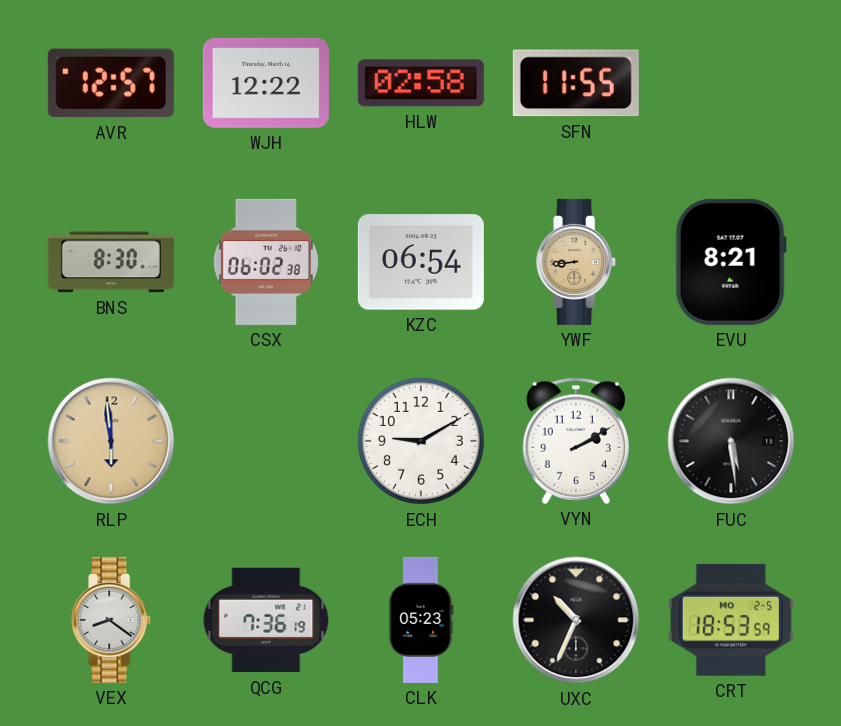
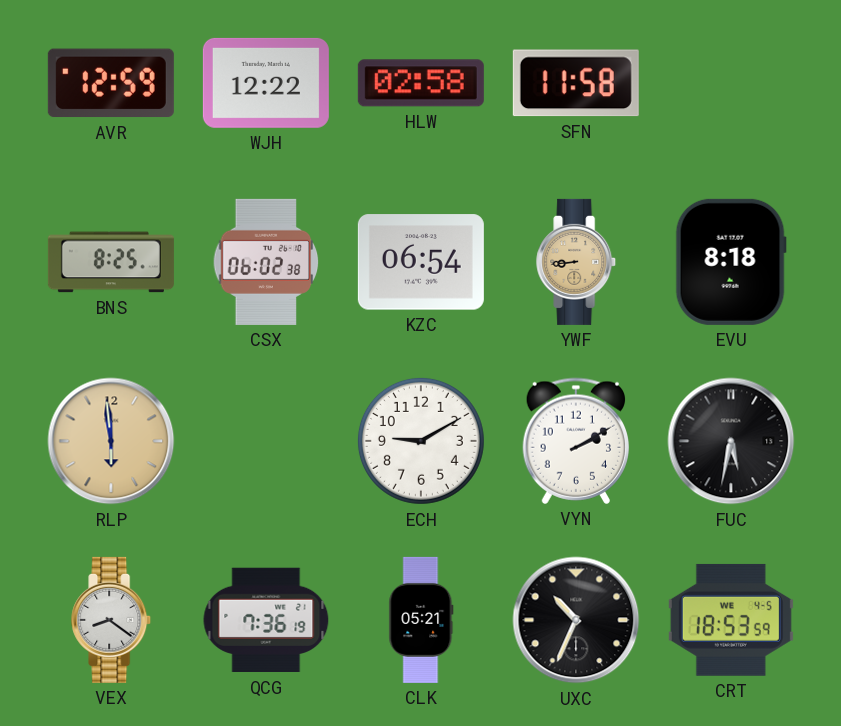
AVR: 12:57 -> 12:59 (111, 83)
SFN: 11:55 -> 11:58 (576, 83)
BNS: 8:30 -> 8:25 (111, 262)
EVU: 8:21 -> 8:18 (731, 262)
FUC: 5:29 -> 5:32 (731, 441)
CLK: 05:23 -> 05:21 (421, 620)
CRT date: MO 2-5 -> WE 4-5 (731, 620)
